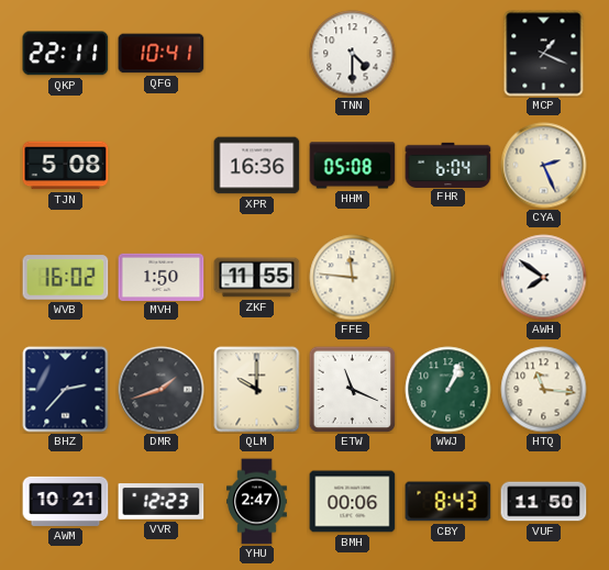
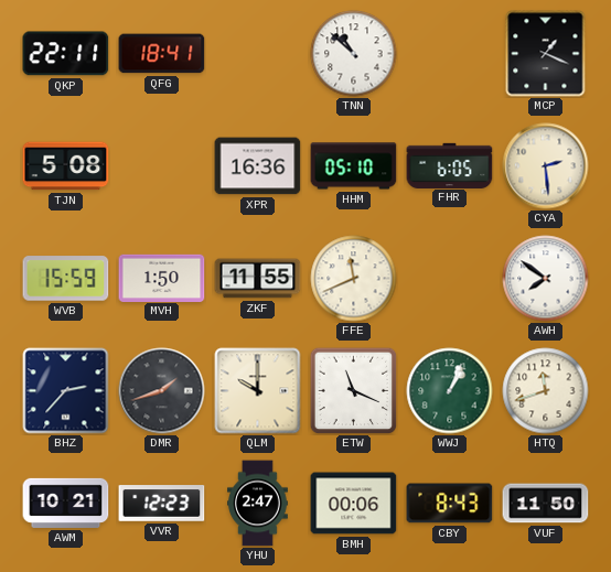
QFG: 10:41 -> 18:41 (162, 54)
TNN: 4:30 -> 10:52 (354, 54)
HHM: 05:08 -> 05:10 (354, 166)
FHR: 6:04 -> 6:05 (450, 165)
CYA: 2:26 -> 2:29 (546, 166)
WVB: 16:02 -> 15:59 (66, 279)
FFE: 11:46 -> 11:41 (354, 279)
HTQ: 11:16 -> 11:42 (546, 391)
